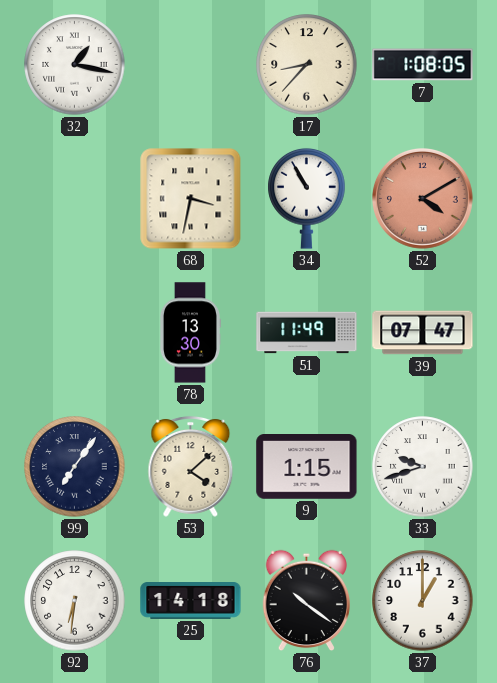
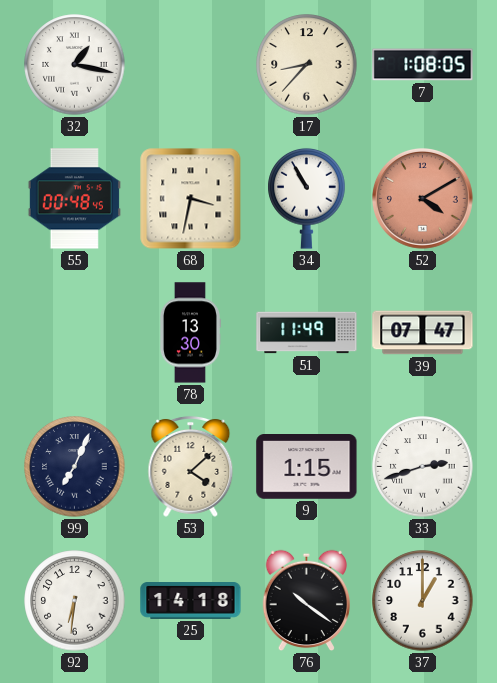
55: none -> 00:48 (74, 199)
99: 7:06 -> 7:04 (75, 467)
33: 9:42 -> 2:42 (423, 467)
